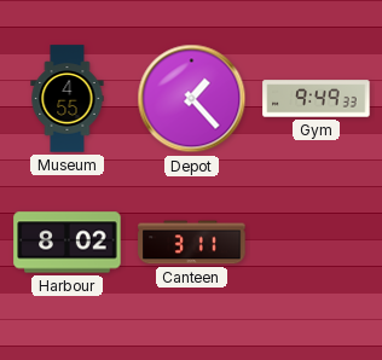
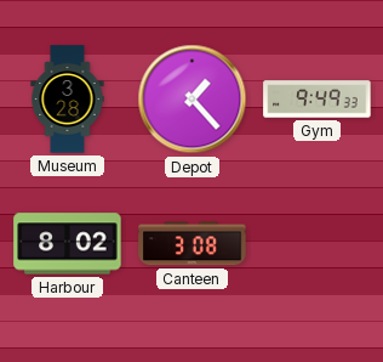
Museum: 4:55 -> 3:28 (68, 100)
Canteen: 3:11 -> 3:08 (193, 244)
